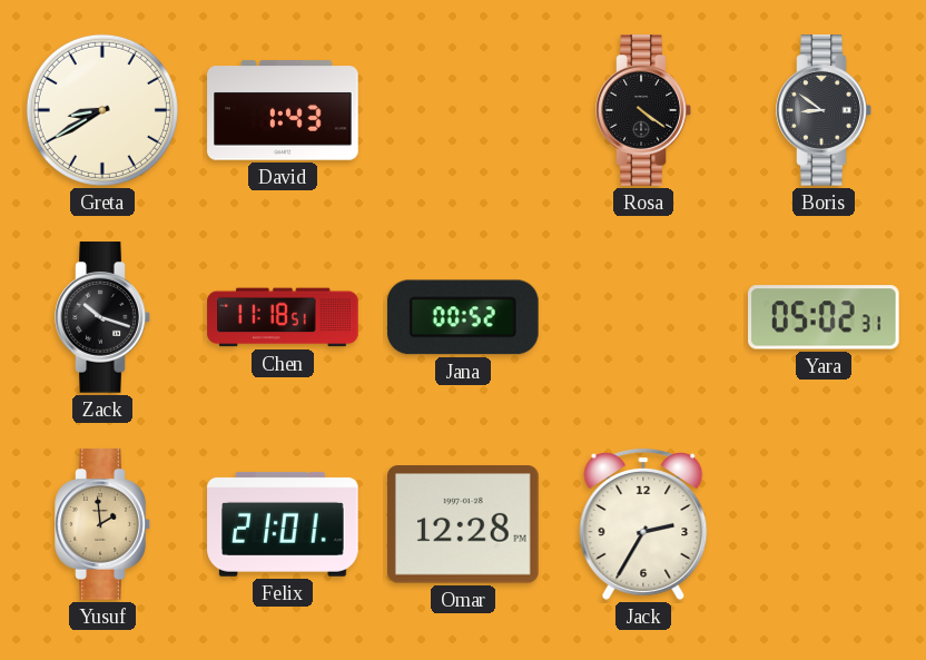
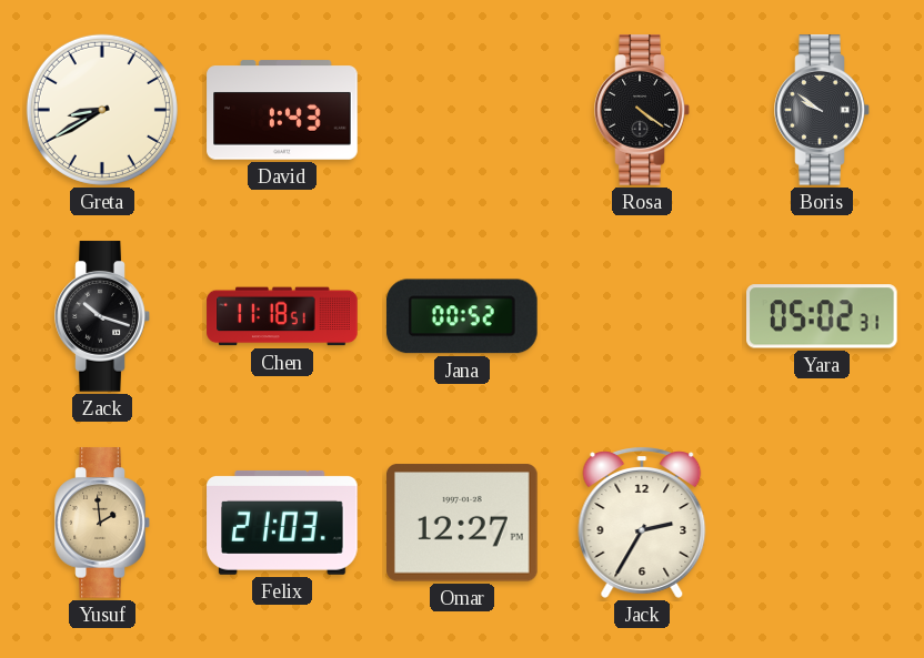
Boris: 8:51 -> 9:51 (822, 110)
Felix: 21:01 -> 21:03 (282, 523)
Omar: 12:28 -> 12:27 (463, 523)
